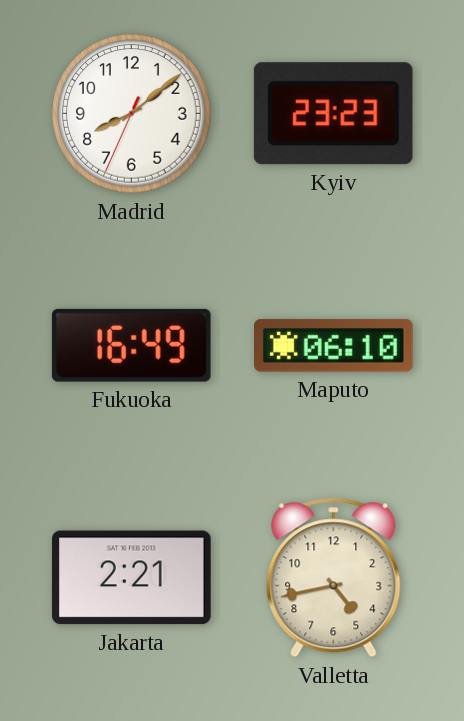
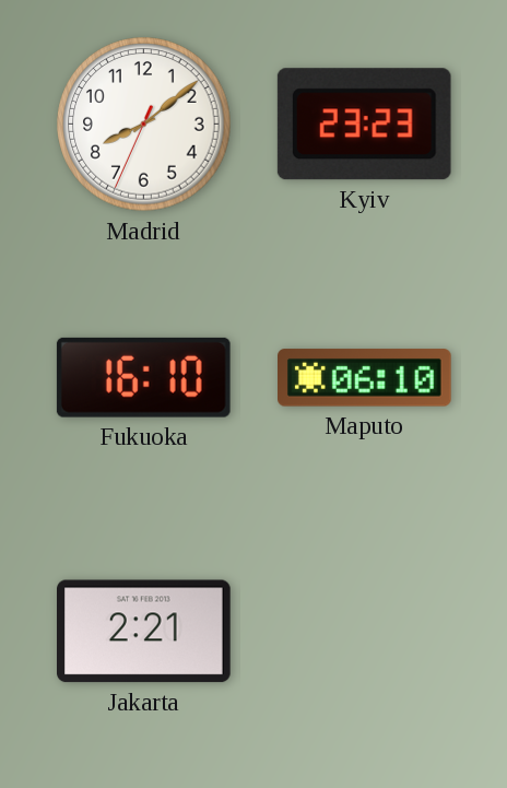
Fukuoka: 16:49 -> 16:10 (143, 377)
Valletta: 4:43 -> none (334, 578)
